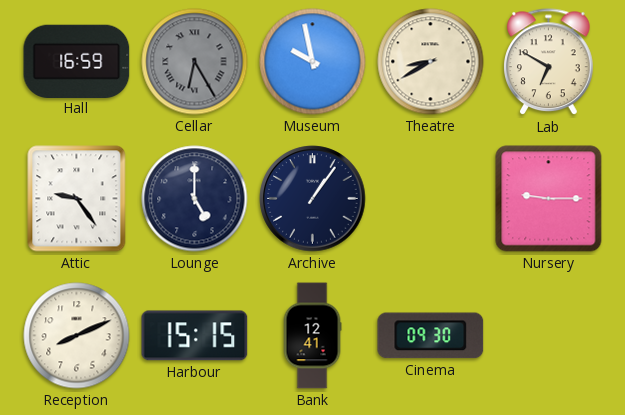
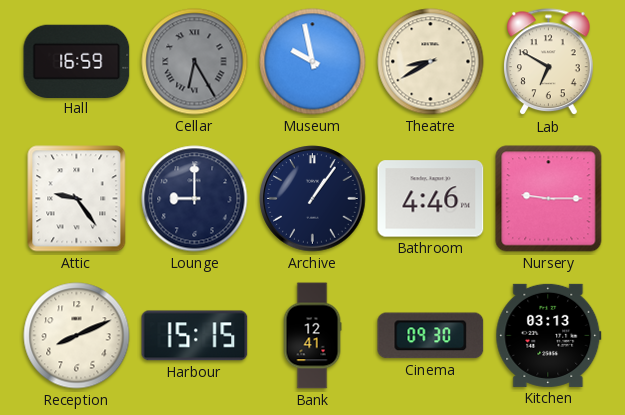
Lounge: 5:00 -> 9:00 (195, 199)
Bathroom: none -> 4:46 (431, 199)
Kitchen: none -> 03:13 (549, 335)
